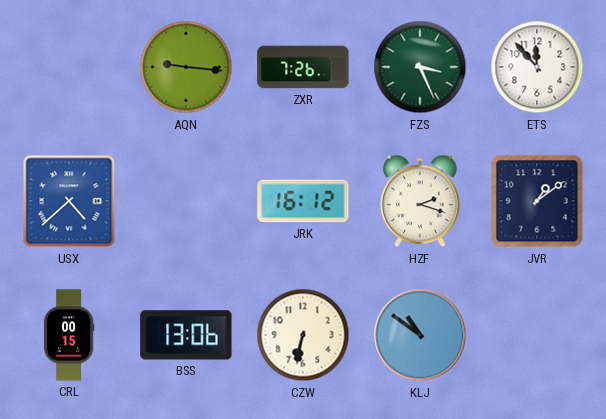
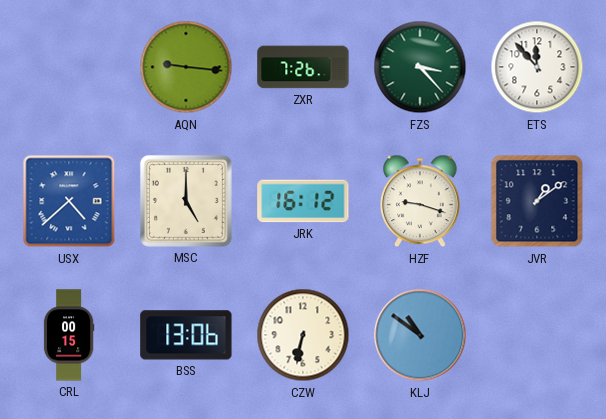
FZS: 3:26 -> 3:23 (420, 67)
MSC: none -> 5:00 (186, 201)
HZF: 2:18 -> 9:18 (421, 201)
